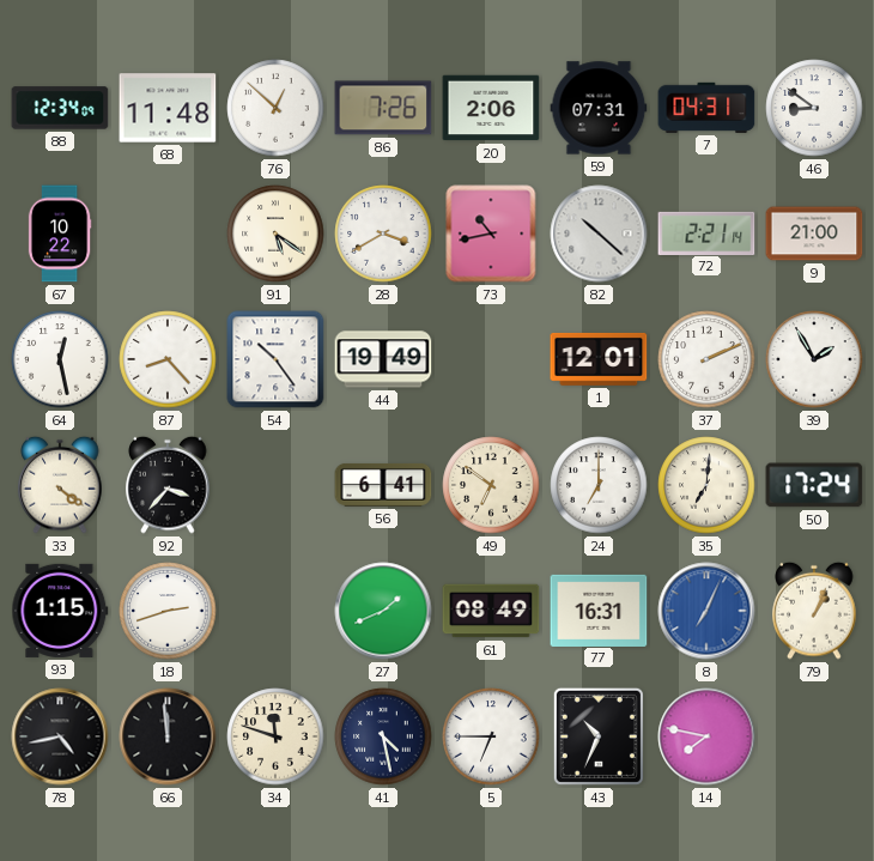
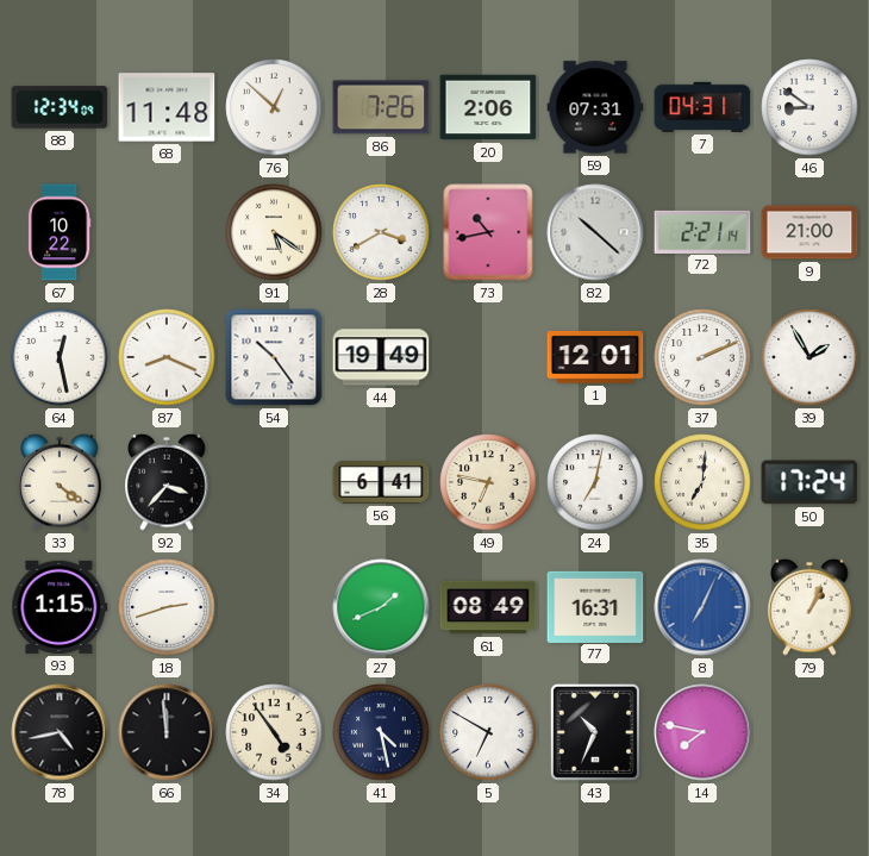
87: 8:23 -> 8:19 (167, 357)
49: 6:51 -> 6:47 (488, 482)
24: 7:00 -> 7:02 (595, 482)
34: 11:48 -> 4:54 (274, 732)
5: 6:45 -> 6:50 (488, 732)
